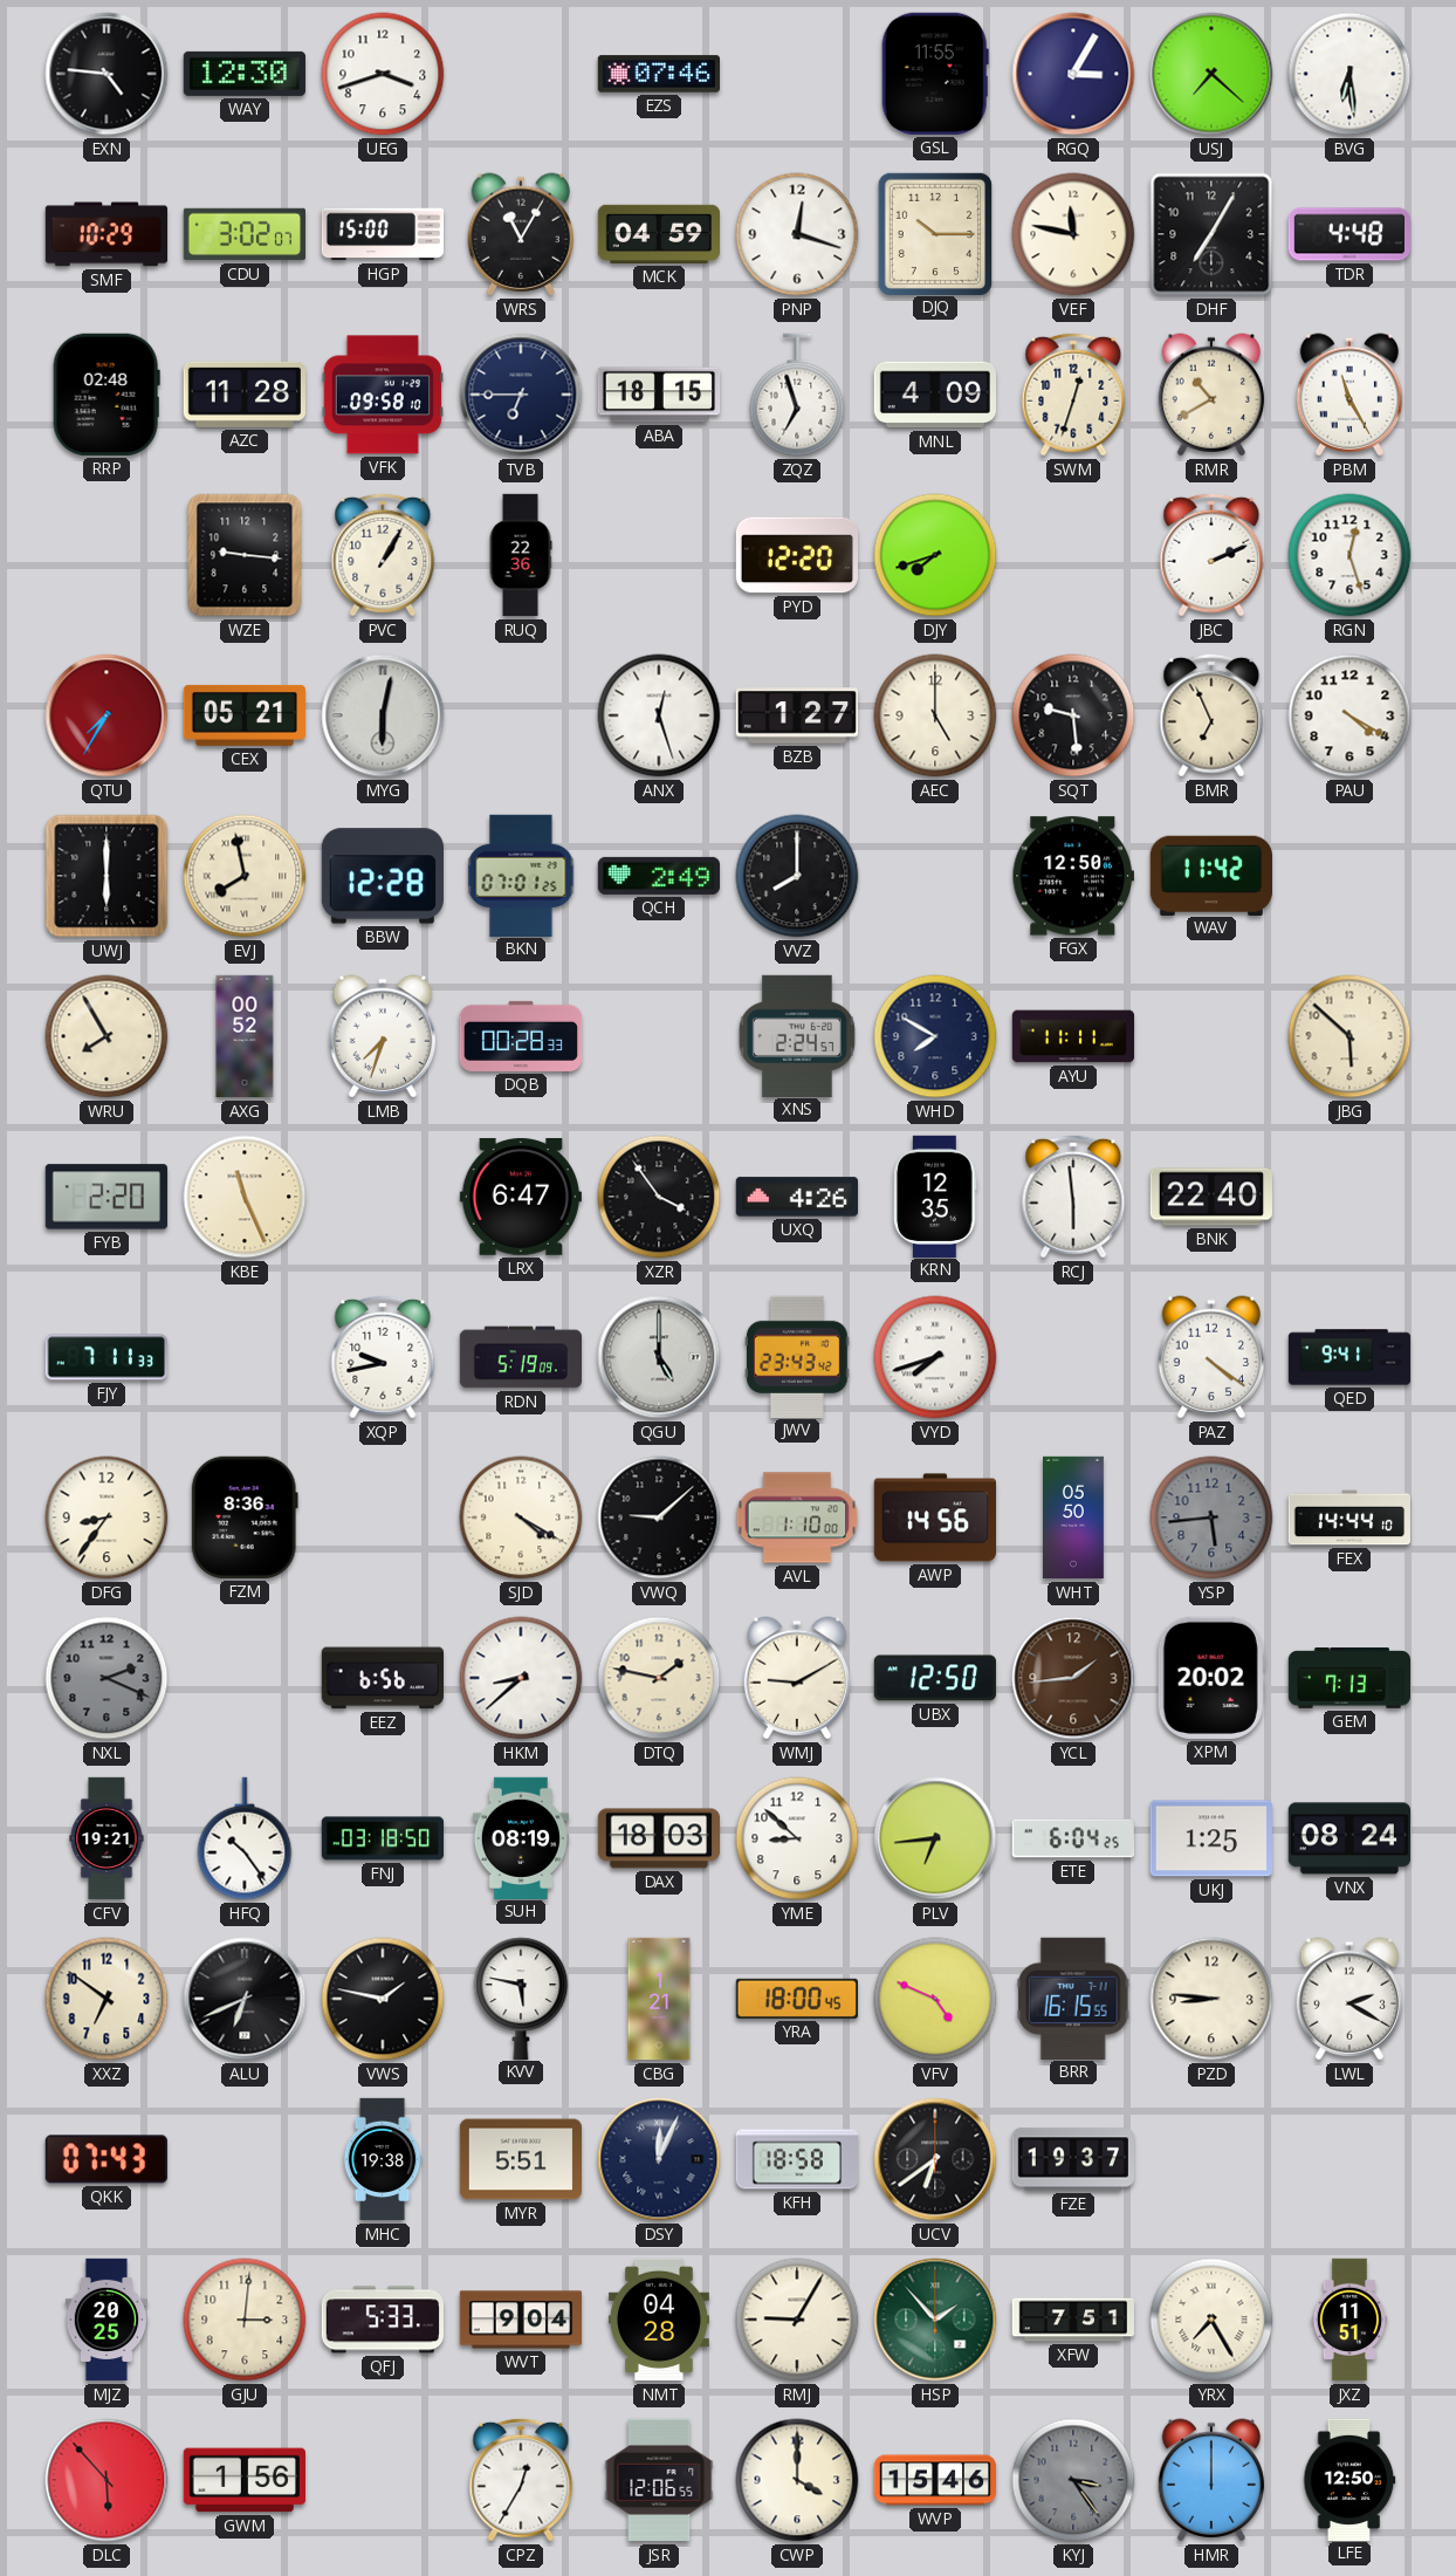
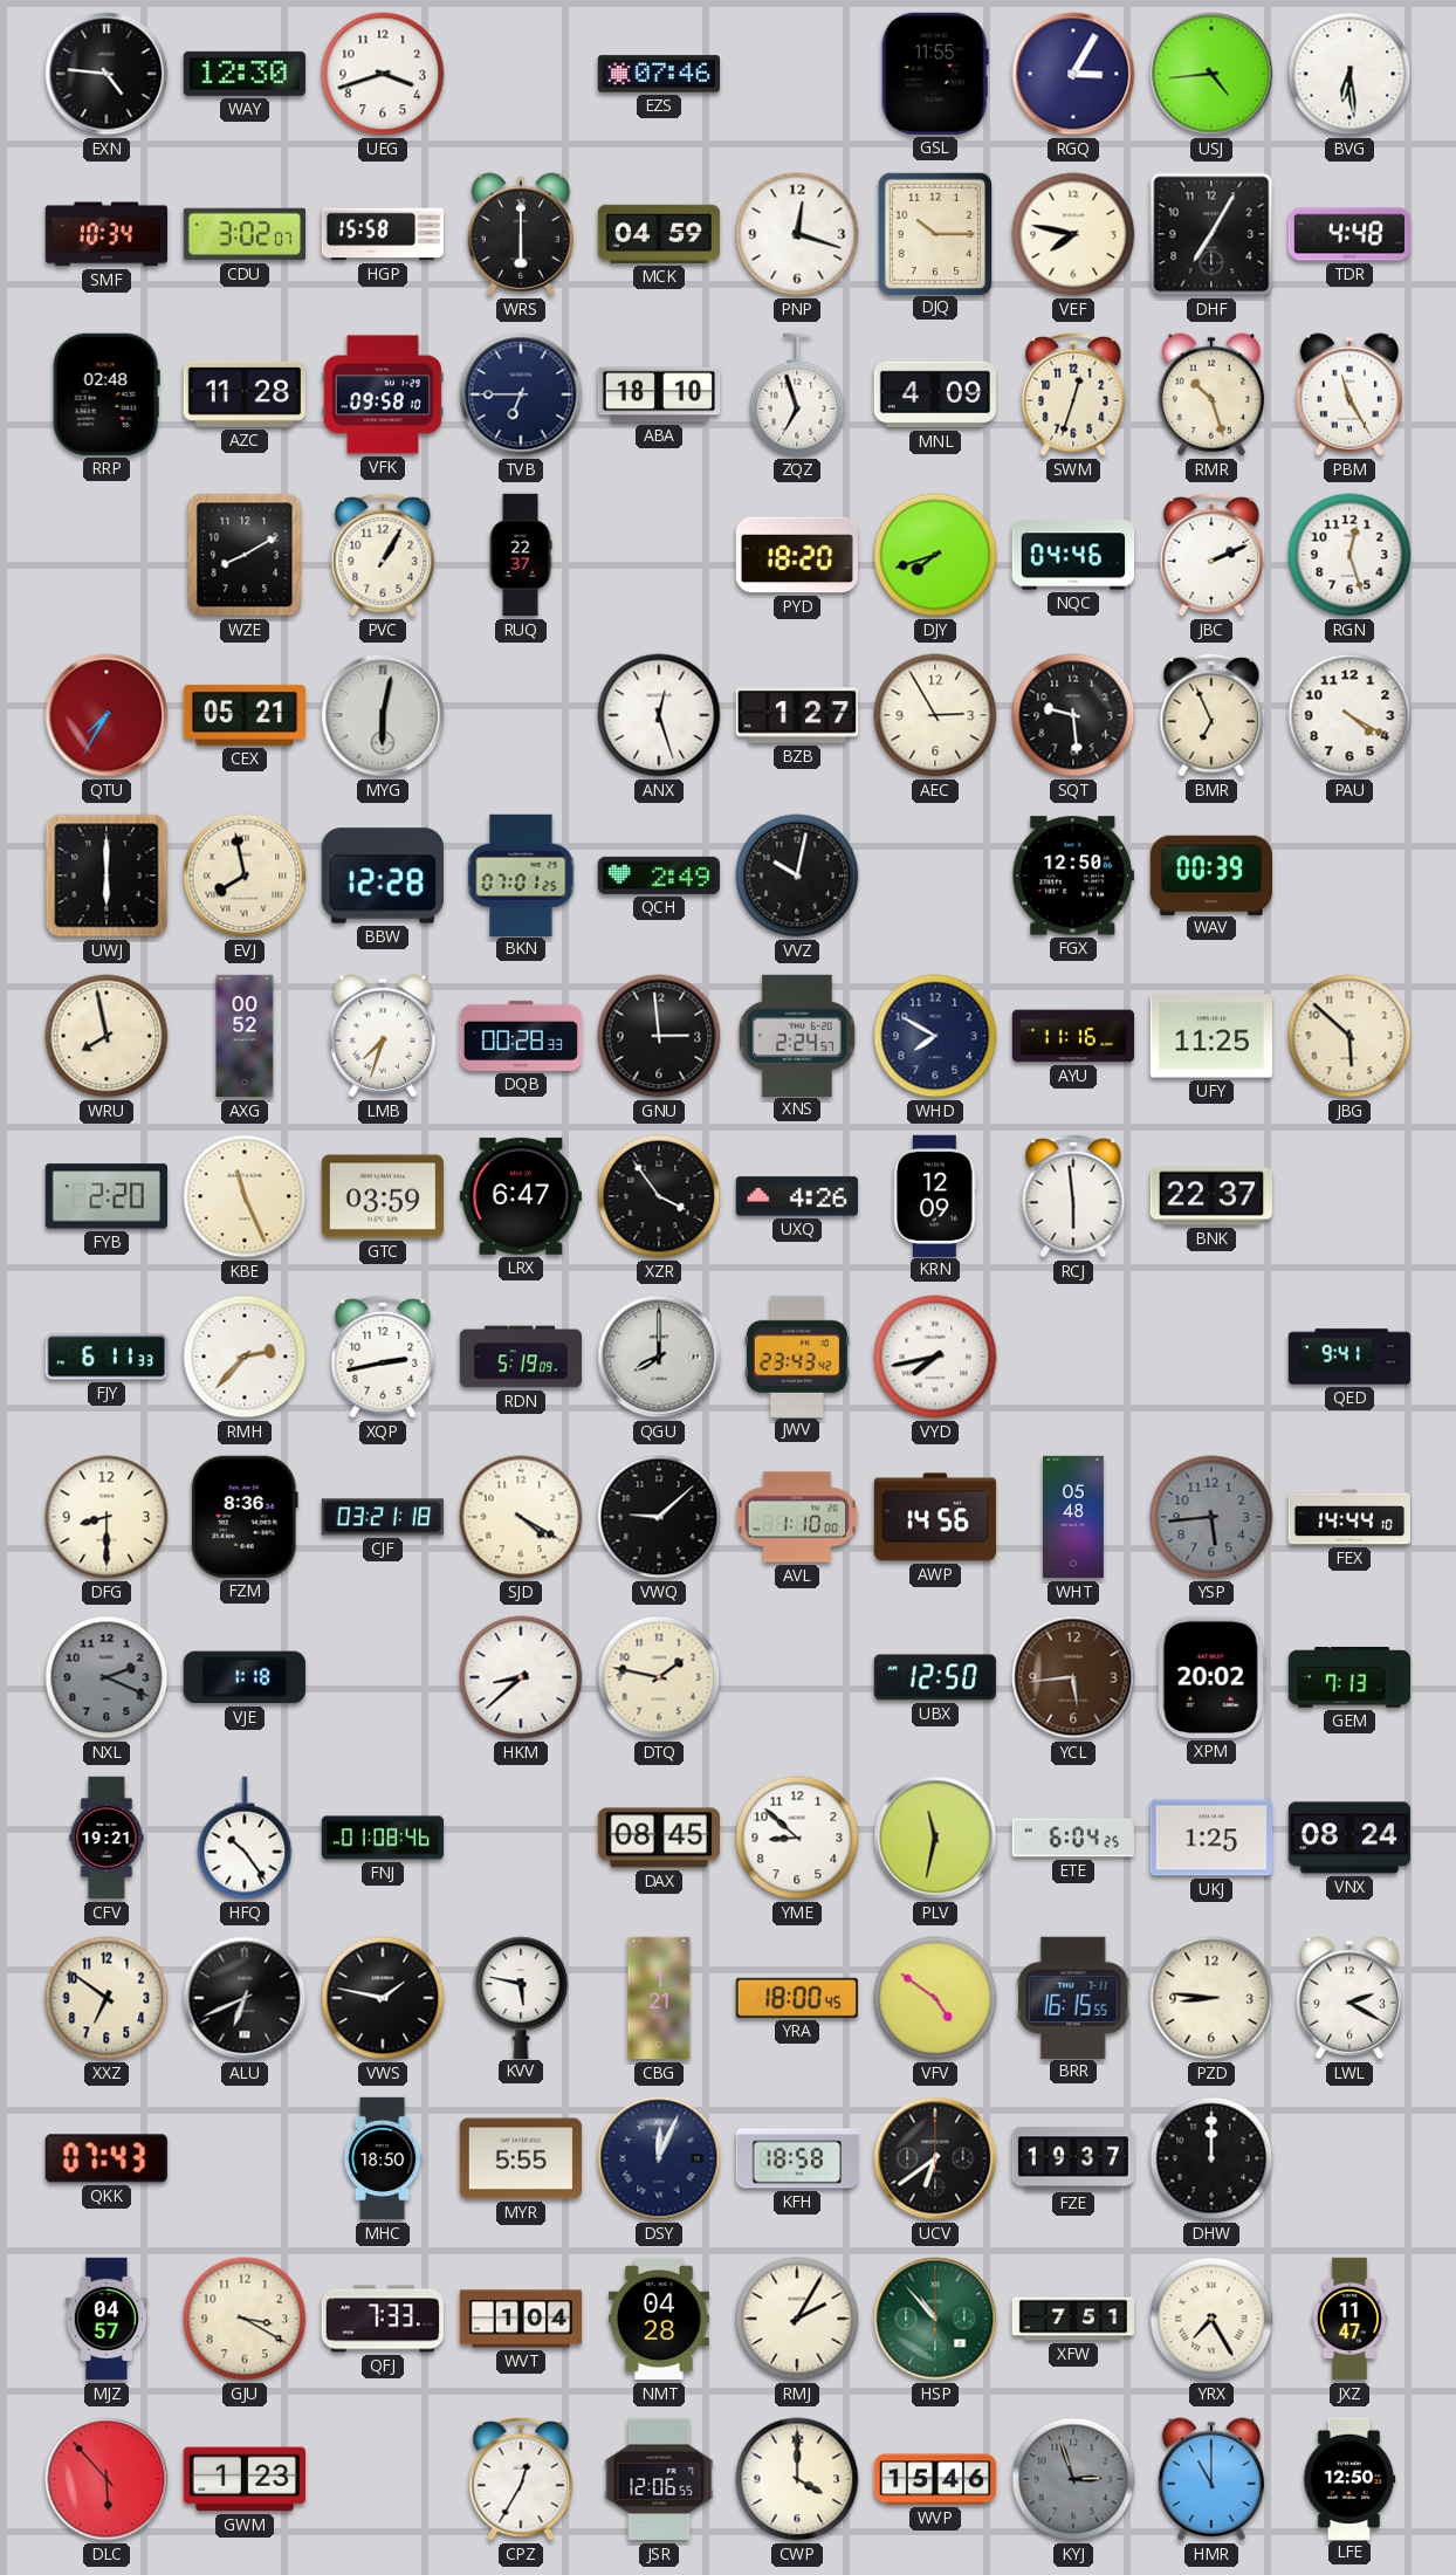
USJ: 7:22 -> 4:44 (1211, 74)
SMF: 10:29 -> 10:34 (105, 234)
HGP: 15:00 -> 15:58 (383, 234)
WRS: 11:05 -> 6:00 (521, 234)
VEF: 11:47 -> 7:47 (1073, 234)
ABA: 18:15 -> 18:10 (659, 394)
RMR: 10:40 -> 10:27 (1211, 394)
WZE: 9:16 -> 8:10 (245, 555)
RUQ: 22:36 -> 22:37 (521, 555)
PYD: 12:20 -> 18:20 (796, 555)
NQC: none -> 04:46 (1073, 555)
AEC: 5:00 -> 2:55 (935, 715)
VVZ: 8:00 -> 10:02 (797, 875)
WAV: 11:42 -> 00:39 (1210, 874)
WRU: 7:55 -> 7:58 (107, 1036)
GNU: none -> 2:59 (659, 1036)
AYU: 11:11 -> 11:16 (1073, 1036)
UFY: none -> 11:25 (1210, 1036)
GTC: none -> 03:59 (382, 1196)
KRN: 12:35 -> 12:09 (935, 1195)
BNK: 22:40 -> 22:37 (1210, 1196)
FJY: 7:11 -> 6:11 (107, 1357)
RMH: none -> 2:37 (245, 1357)
XQP: 9:43 -> 2:43 (383, 1357)
QGU: 5:00 -> 8:00 (659, 1357)
VYD: 7:42 -> 7:43 (935, 1357)
PAZ: 4:21 -> none (1211, 1357)
DFG: 8:36 -> 8:30 (107, 1517)
CJF: none -> 03:21 (382, 1517)
WHT: 05:50 -> 05:48 (1074, 1517)
VJE: none -> 1:18 (245, 1677)
EEZ: 6:56 -> none (382, 1678)
WMJ: 9:10 -> none (797, 1678)
YCL: 1:44 -> 5:44 (1073, 1677)
FNJ: 03:18 -> 01:08 (383, 1838)
SUH: 08:19 -> none (521, 1837)
DAX: 18:03 -> 08:45 (658, 1838)
PLV: 6:44 -> 11:32 (935, 1838)
VFV: 4:49 -> 4:51 (935, 1998)
MHC: 19:38 -> 18:50 (383, 2158)
MYR: 5:51 -> 5:55 (520, 2158)
DHW: none -> 12:00 (1211, 2158)
MJZ: 20:25 -> 04:57 (107, 2319)
GJU: 3:01 -> 3:20 (245, 2319)
QFJ: 5:33 -> 7:33 (383, 2319)
WVT: 9:04 -> 1:04 (521, 2319)
RMJ: 9:05 -> 2:05 (797, 2319)
HSP: 1:53 -> 10:53 (935, 2319)
JXZ: 11:51 -> 11:47 (1348, 2319)
GWM: 1:56 -> 1:23 (243, 2479)
KYJ: 3:24 -> 2:57 (1073, 2479)
HMR: 12:00 -> 11:00 (1211, 2479)
